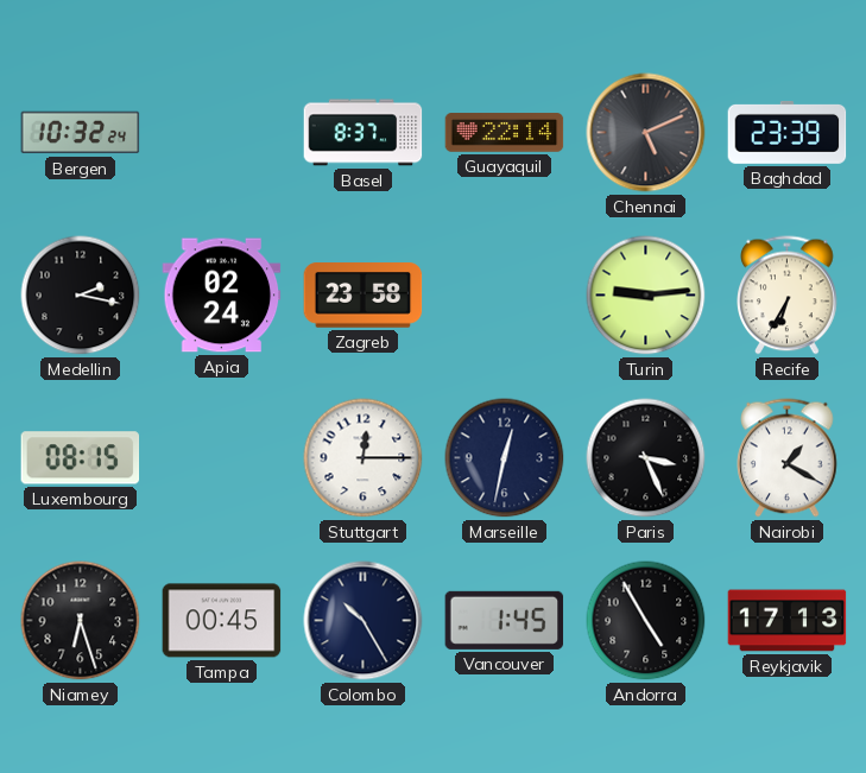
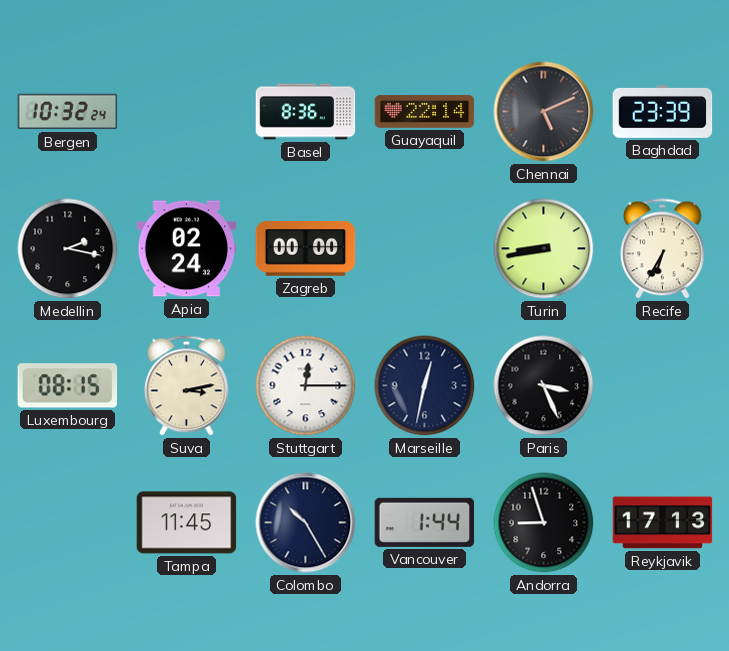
Basel: 8:37 -> 8:36 (306, 112)
Zagreb: 23:58 -> 00:00 (306, 249)
Turin: 9:14 -> 8:43 (544, 249)
Suva: none -> 3:13 (187, 386)
Nairobi: 1:20 -> none (788, 458)
Niamey: 6:27 -> none (81, 621)
Tampa: 00:45 -> 11:45 (187, 523)
Vancouver: 1:45 -> 1:44 (425, 522)
Andorra: 4:55 -> 8:57 (544, 523)
